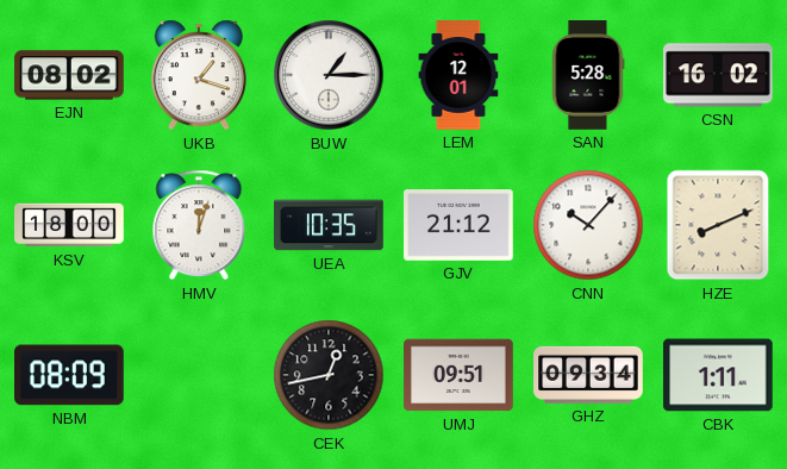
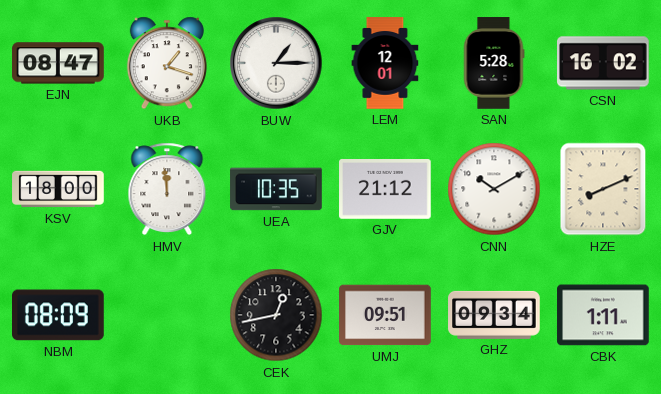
EJN: 08:02 -> 08:47 (58, 63)
HMV: 12:03 -> 11:59 (167, 189)
CNN: 10:07 -> 10:10 (494, 189)
